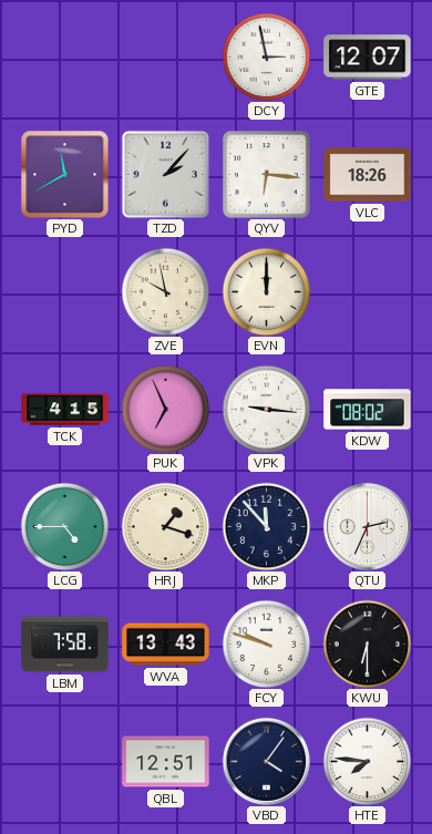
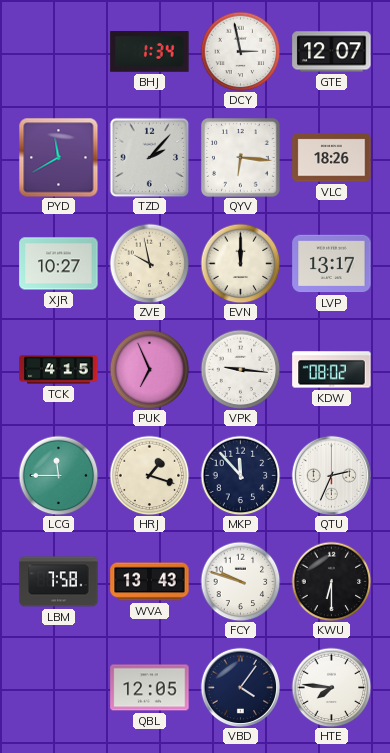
BHJ: none -> 1:34 (150, 52)
XJR: none -> 10:27 (59, 264)
LVP: none -> 13:17 (332, 264)
LCG: 4:45 -> 11:45 (58, 475)
QBL: 12:51 -> 12:05 (150, 688)
